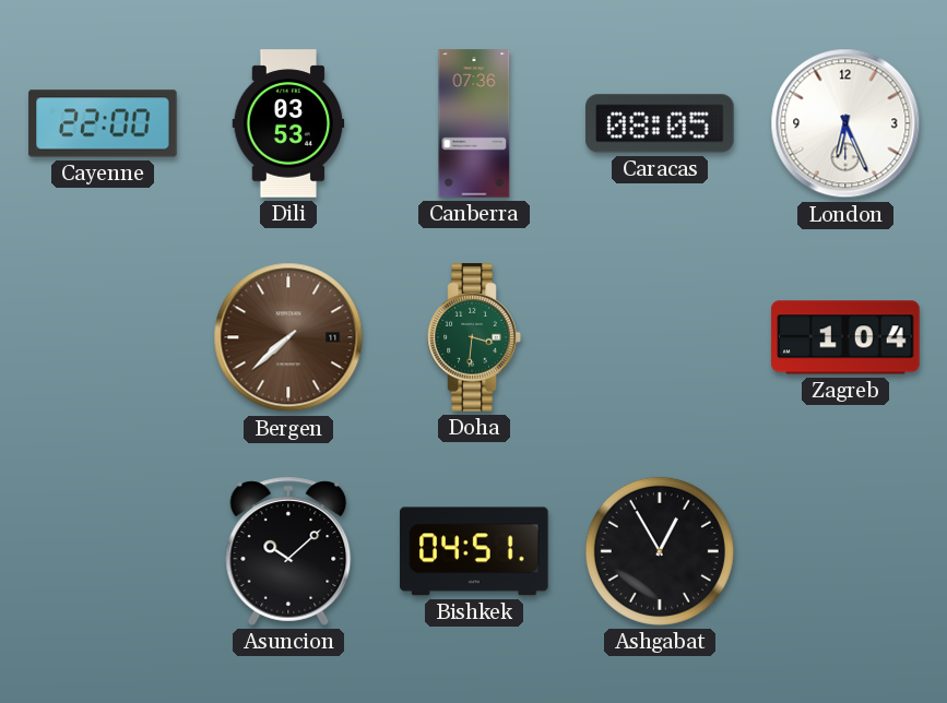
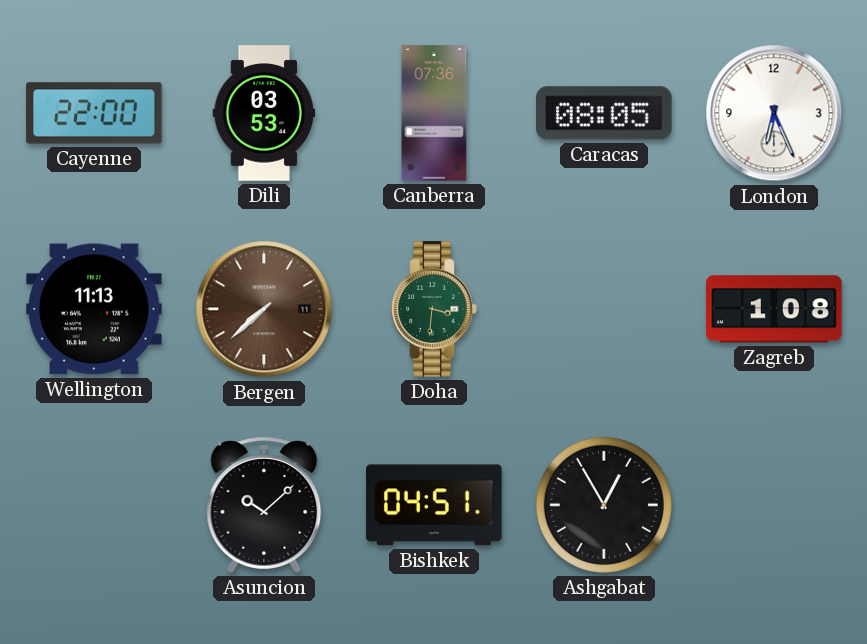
Wellington: none -> 11:13 (94, 309)
Zagreb: 1:04 -> 1:08 (774, 309)
